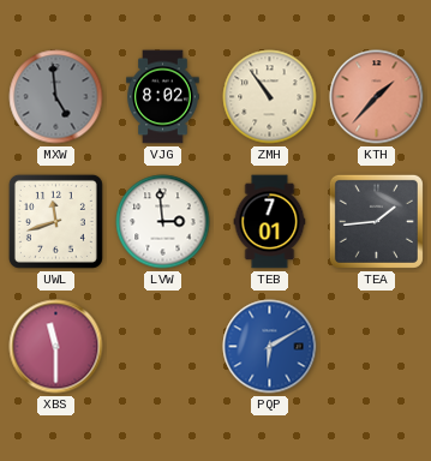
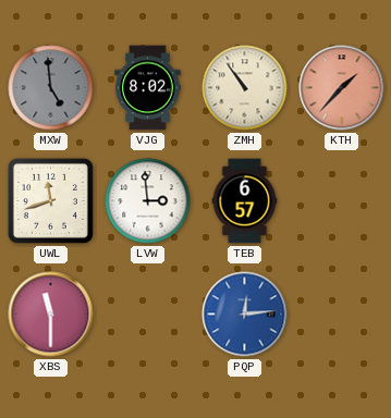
TEB: 7:01 -> 6:57 (245, 201)
TEA: 1:44 -> none (376, 221)
PQP: 6:10 -> 12:14 (245, 315)
